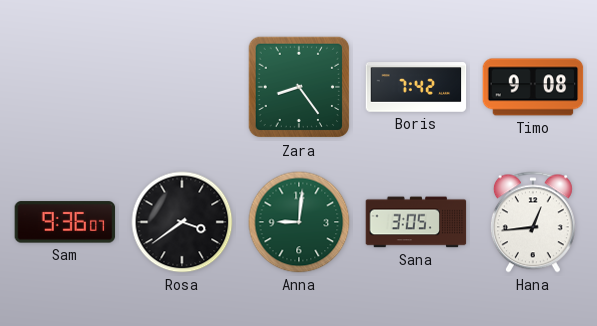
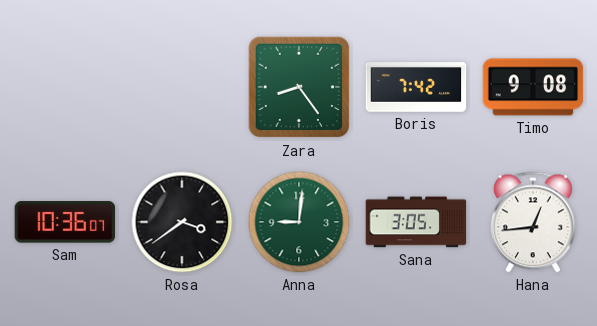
Sam: 9:36 -> 10:36 (65, 222)
